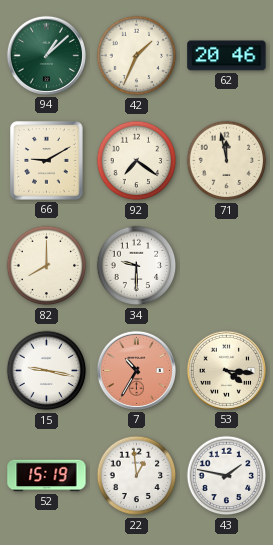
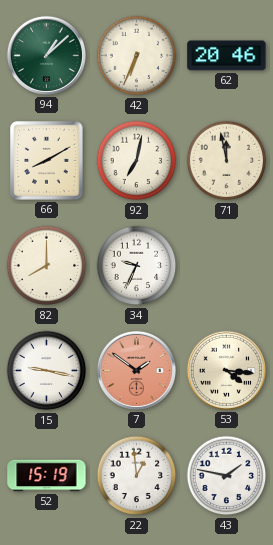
42: 1:34 -> 6:34 (137, 56)
66: 9:10 -> 8:10 (47, 161)
92: 7:21 -> 7:02 (137, 161)
34: 9:30 -> 9:34 (137, 266)
7: 10:35 -> 1:51 (136, 370)
